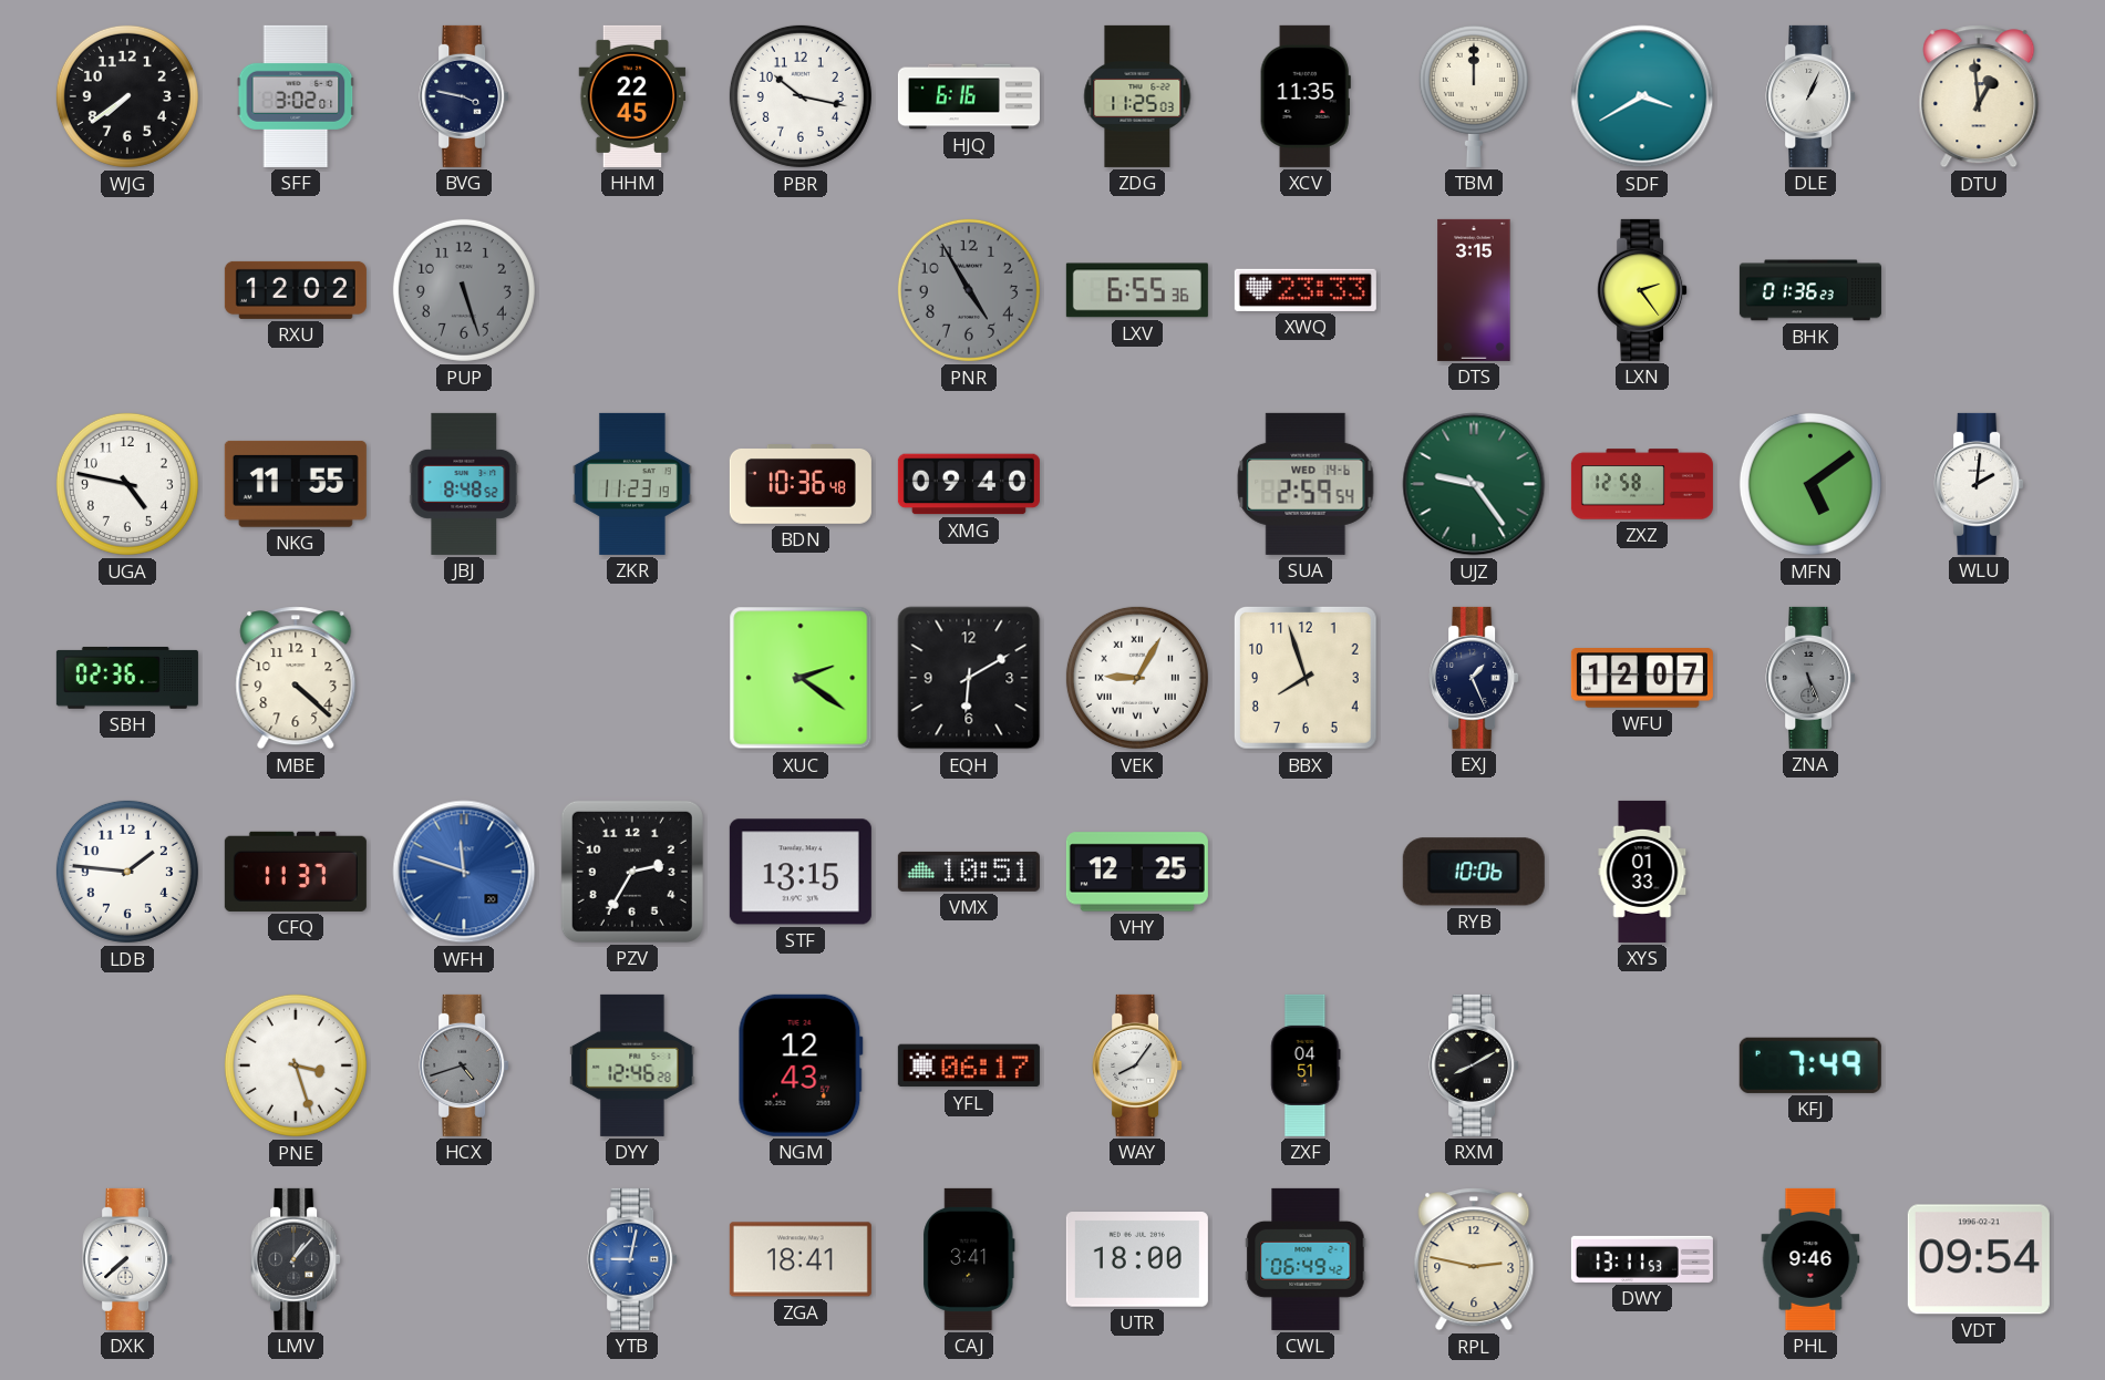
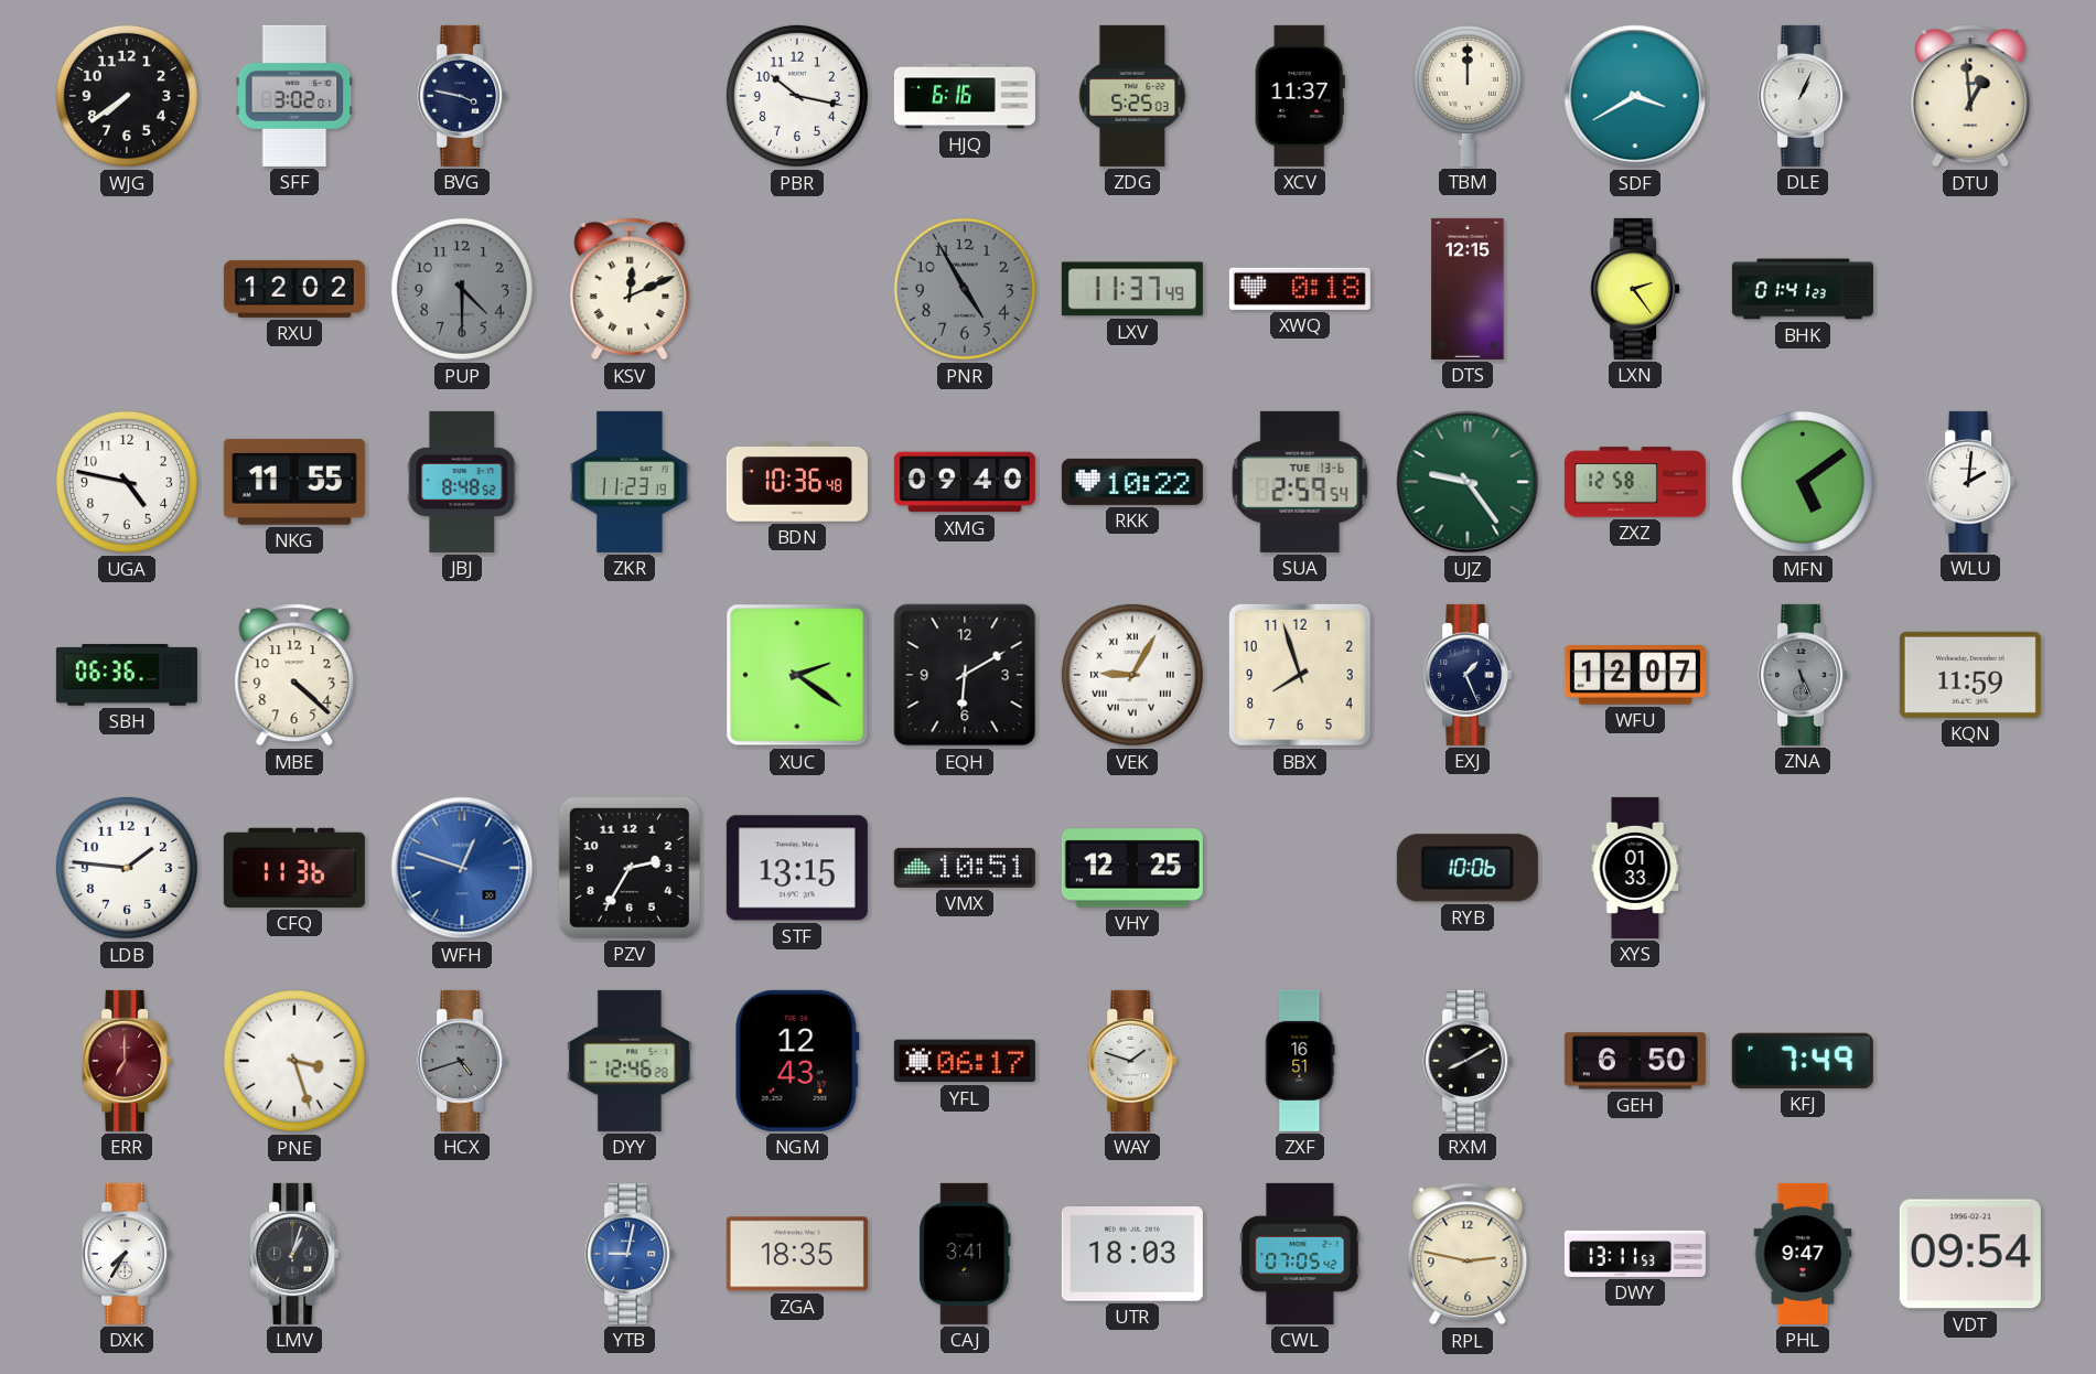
HHM: 22:45 -> none (632, 96)
ZDG: 11:25 -> 5:25 (1132, 96)
XCV: 11:35 -> 11:37 (1300, 96)
PUP: 5:27 -> 4:30 (462, 289)
KSV: none -> 12:11 (630, 289)
LXV: 6:55 -> 11:37 (1132, 289)
XWQ: 23:33 -> 0:18 (1300, 289)
DTS: 3:15 -> 12:15 (1468, 289)
BHK: 01:36 -> 01:41 (1803, 289)
RKK: none -> 10:22 (1132, 482)
SUA date: WED 14-6 -> TUE 13-6 (1300, 482)
SBH: 02:36 -> 06:36 (127, 675)
KQN: none -> 11:59 (1970, 675)
CFQ: 11:37 -> 11:36 (294, 868)
WFH: 11:48 -> 12:48 (462, 868)
ERR: none -> 7:00 (127, 1061)
WAY: 8:06 -> 1:48 (1132, 1061)
ZXF: 04:51 -> 16:51 (1300, 1061)
GEH: none -> 6:50 (1635, 1061)
DXK: 7:38 -> 7:35 (127, 1254)
LMV: 1:07 -> 1:03 (294, 1254)
ZGA: 18:41 -> 18:35 (797, 1254)
UTR: 18:00 -> 18:03 (1132, 1254)
CWL: 06:49 -> 07:05 (1300, 1254)
PHL: 9:46 -> 9:47 (1803, 1254)
